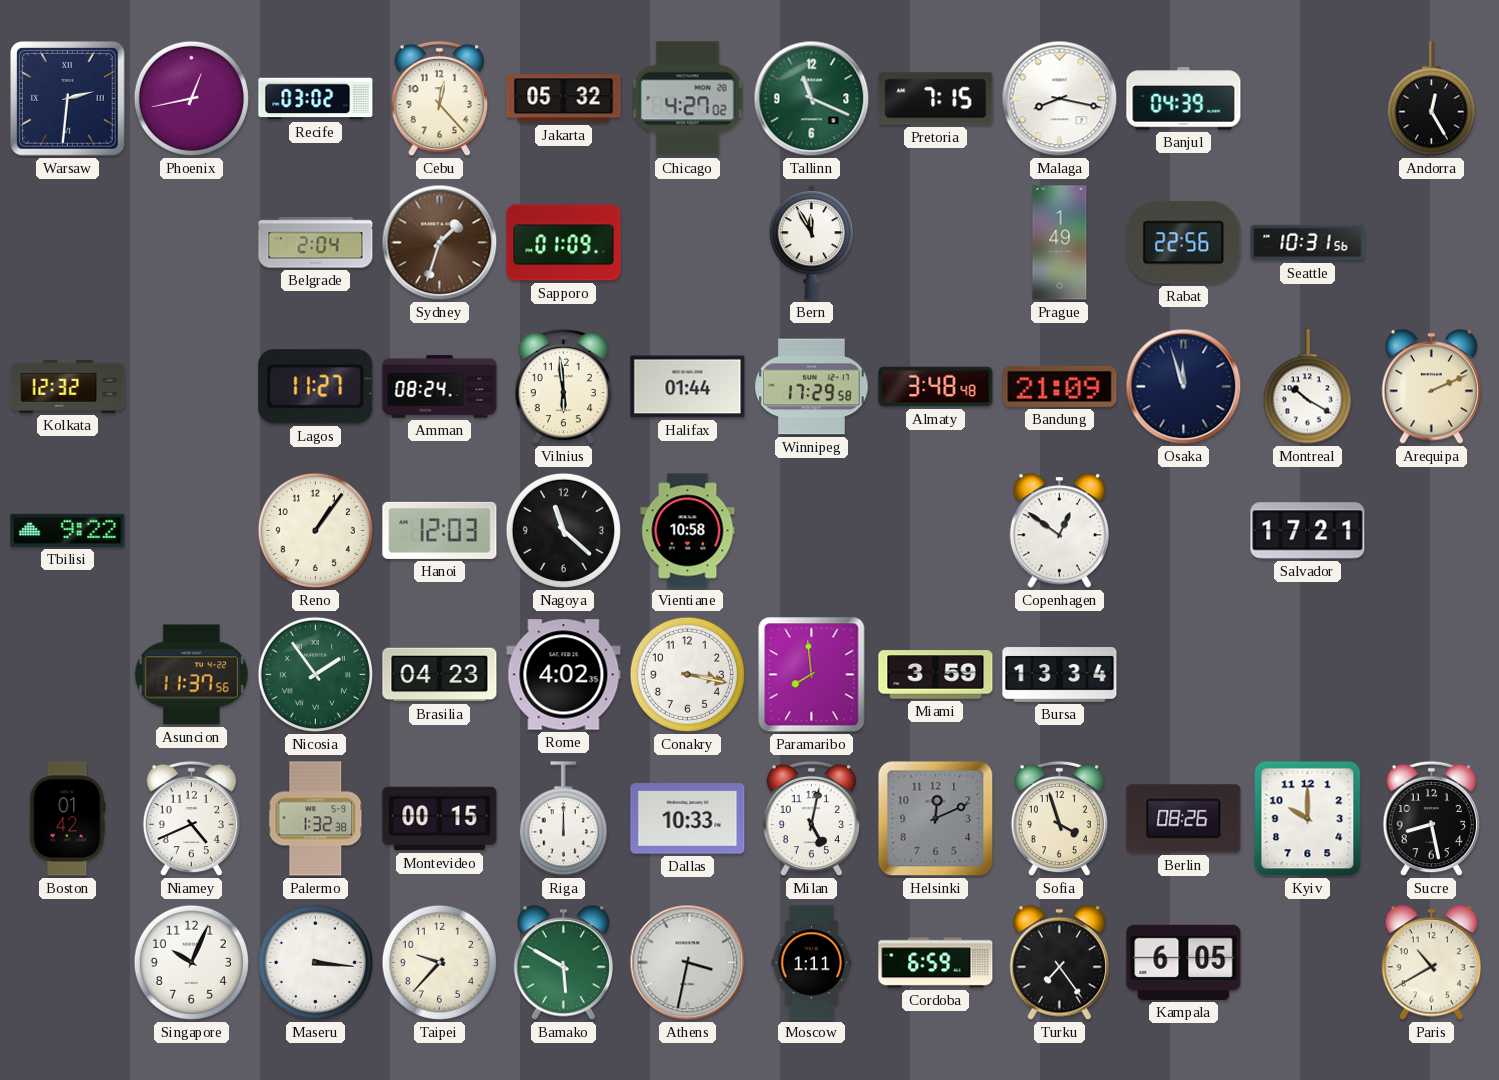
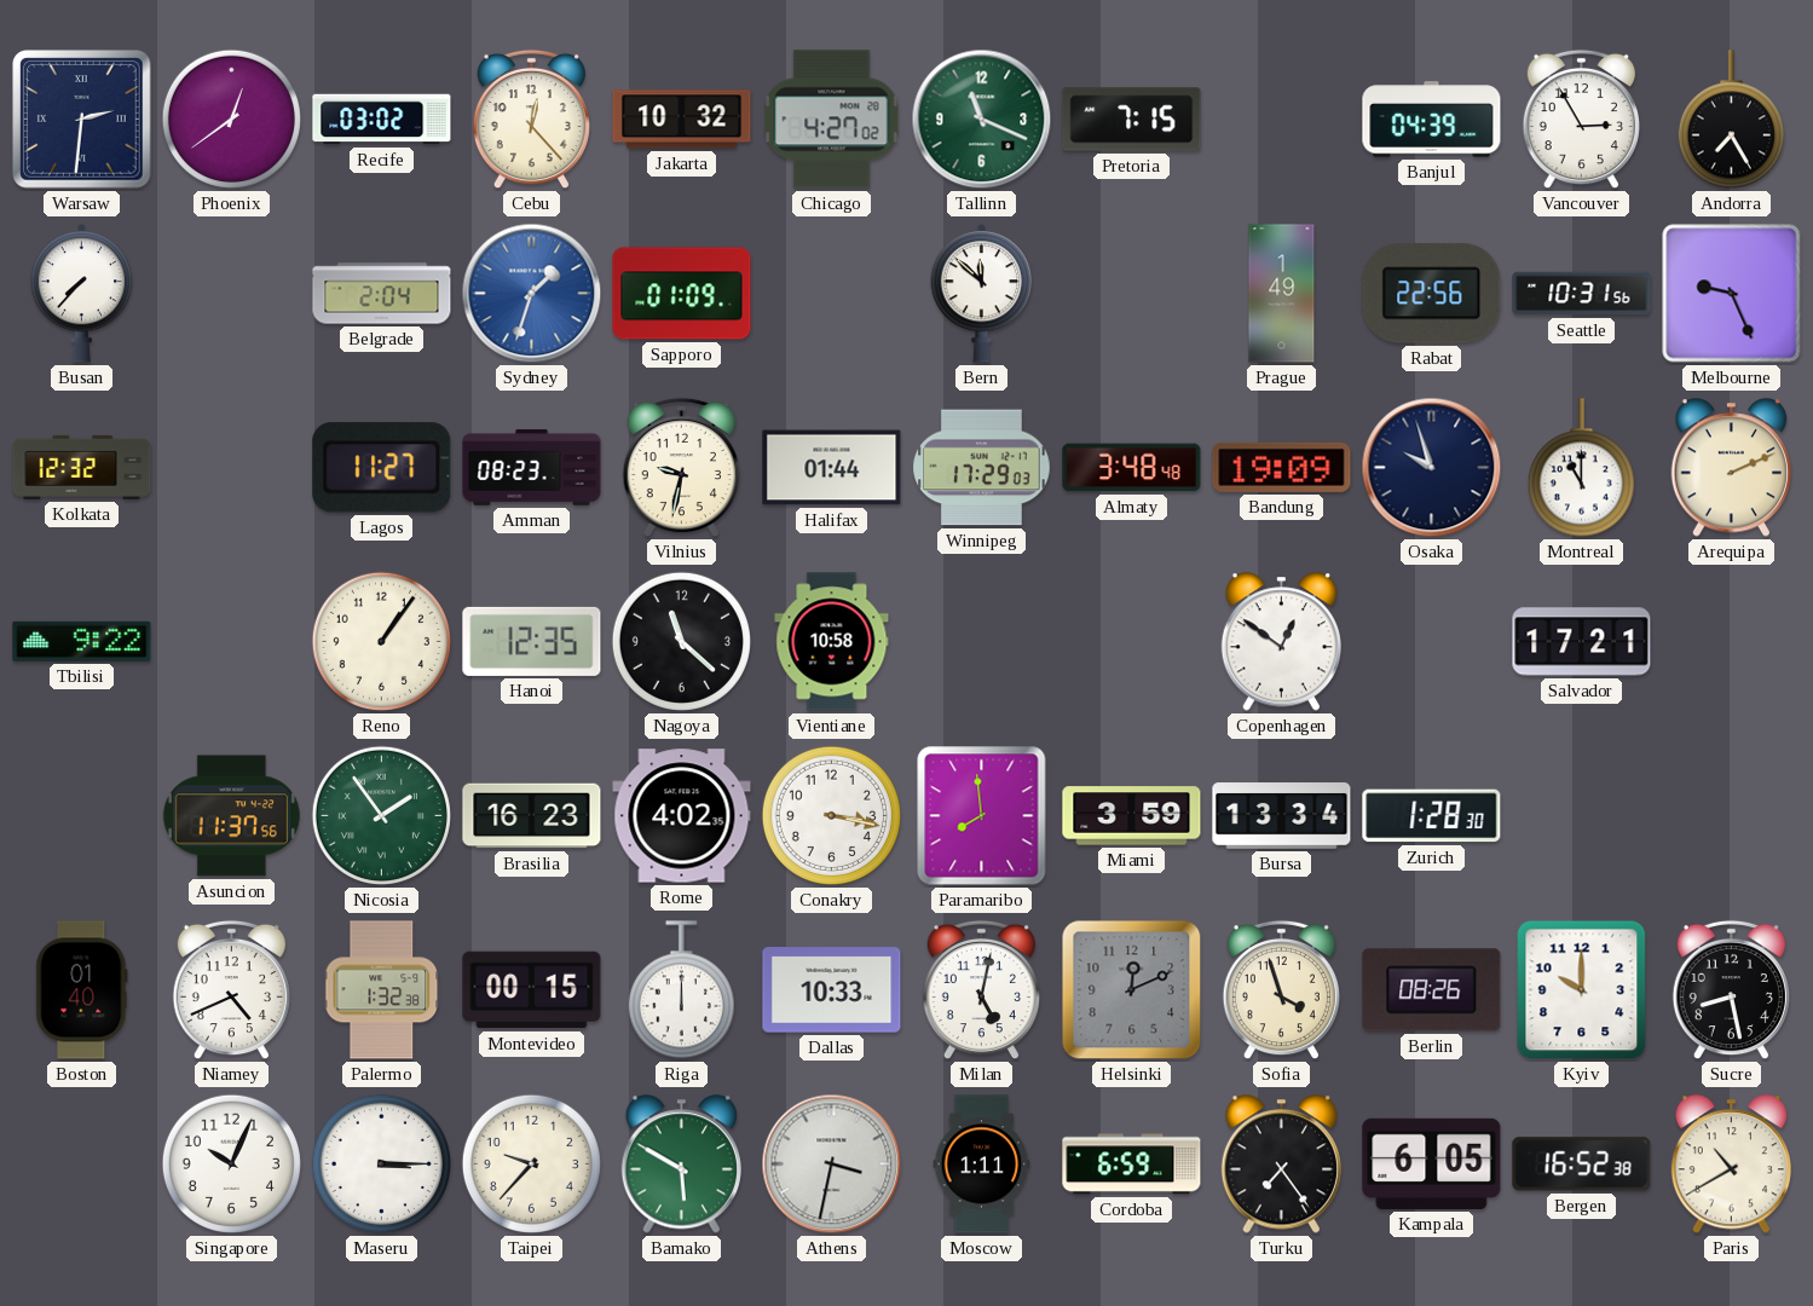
Phoenix: 12:43 -> 12:39 (231, 119)
Jakarta: 05:32 -> 10:32 (682, 120)
Malaga: 8:17 -> none (1060, 99)
Vancouver: none -> 2:55 (1581, 120)
Andorra: 12:25 -> 7:25 (1731, 120)
Busan: none -> 7:37 (82, 294)
Sydney dial: brown -> blue (532, 294)
Bern: 11:55 -> 11:52 (982, 294)
Melbourne: none -> 9:26 (1732, 294)
Amman: 08:24 -> 08:23 (532, 468)
Vilnius: 5:59 -> 9:32 (681, 468)
Winnipeg: 17:29:58 -> 17:29:03 (982, 468)
Bandung: 21:09 -> 19:09 (1282, 467)
Osaka: 11:57 -> 9:57 (1432, 468)
Montreal: 10:20 -> 11:00 (1581, 468)
Hanoi: 12:03 -> 12:35 (532, 641)
Brasilia: 04:23 -> 16:23 (532, 816)
Zurich: none -> 1:28 (1432, 816)
Boston: 01:42 -> 01:40 (82, 990)
Maseru: 3:16 -> 3:15 (381, 1163)
Bergen: none -> 16:52 (1582, 1165)
